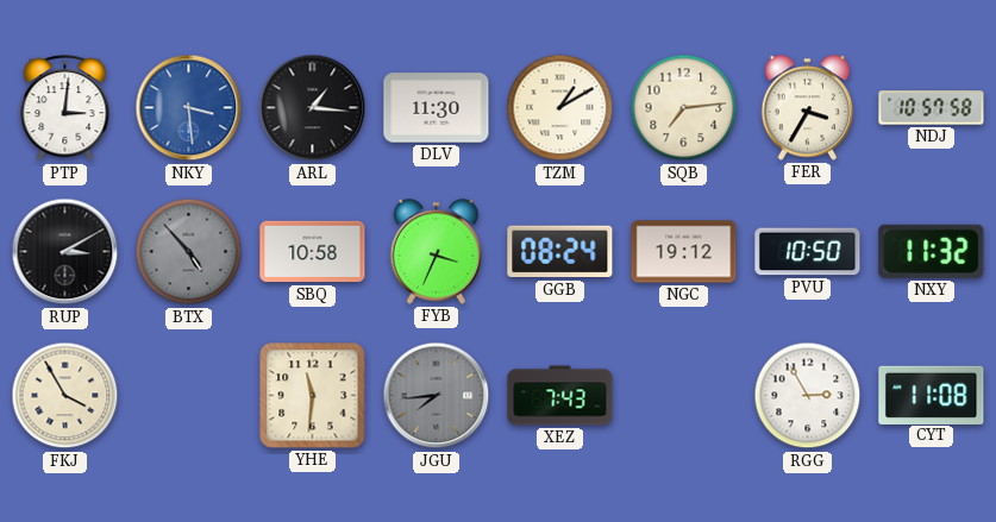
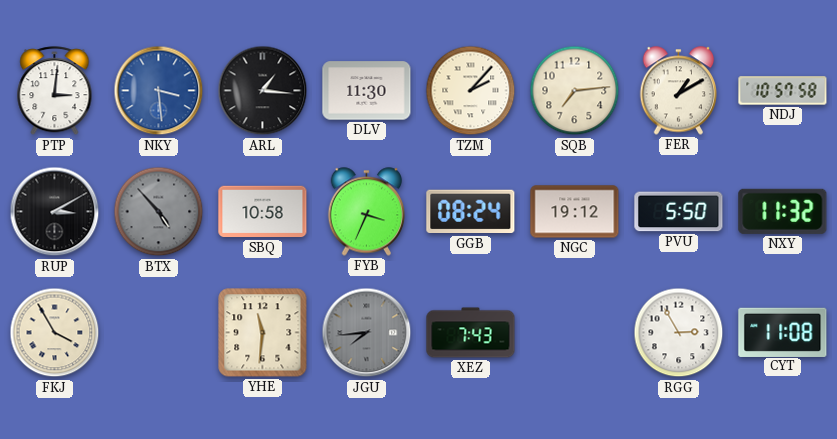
TZM: 1:10 -> 2:07 (471, 91)
FER: 3:35 -> 1:10 (679, 91)
PVU: 10:50 -> 5:50 (679, 212)
